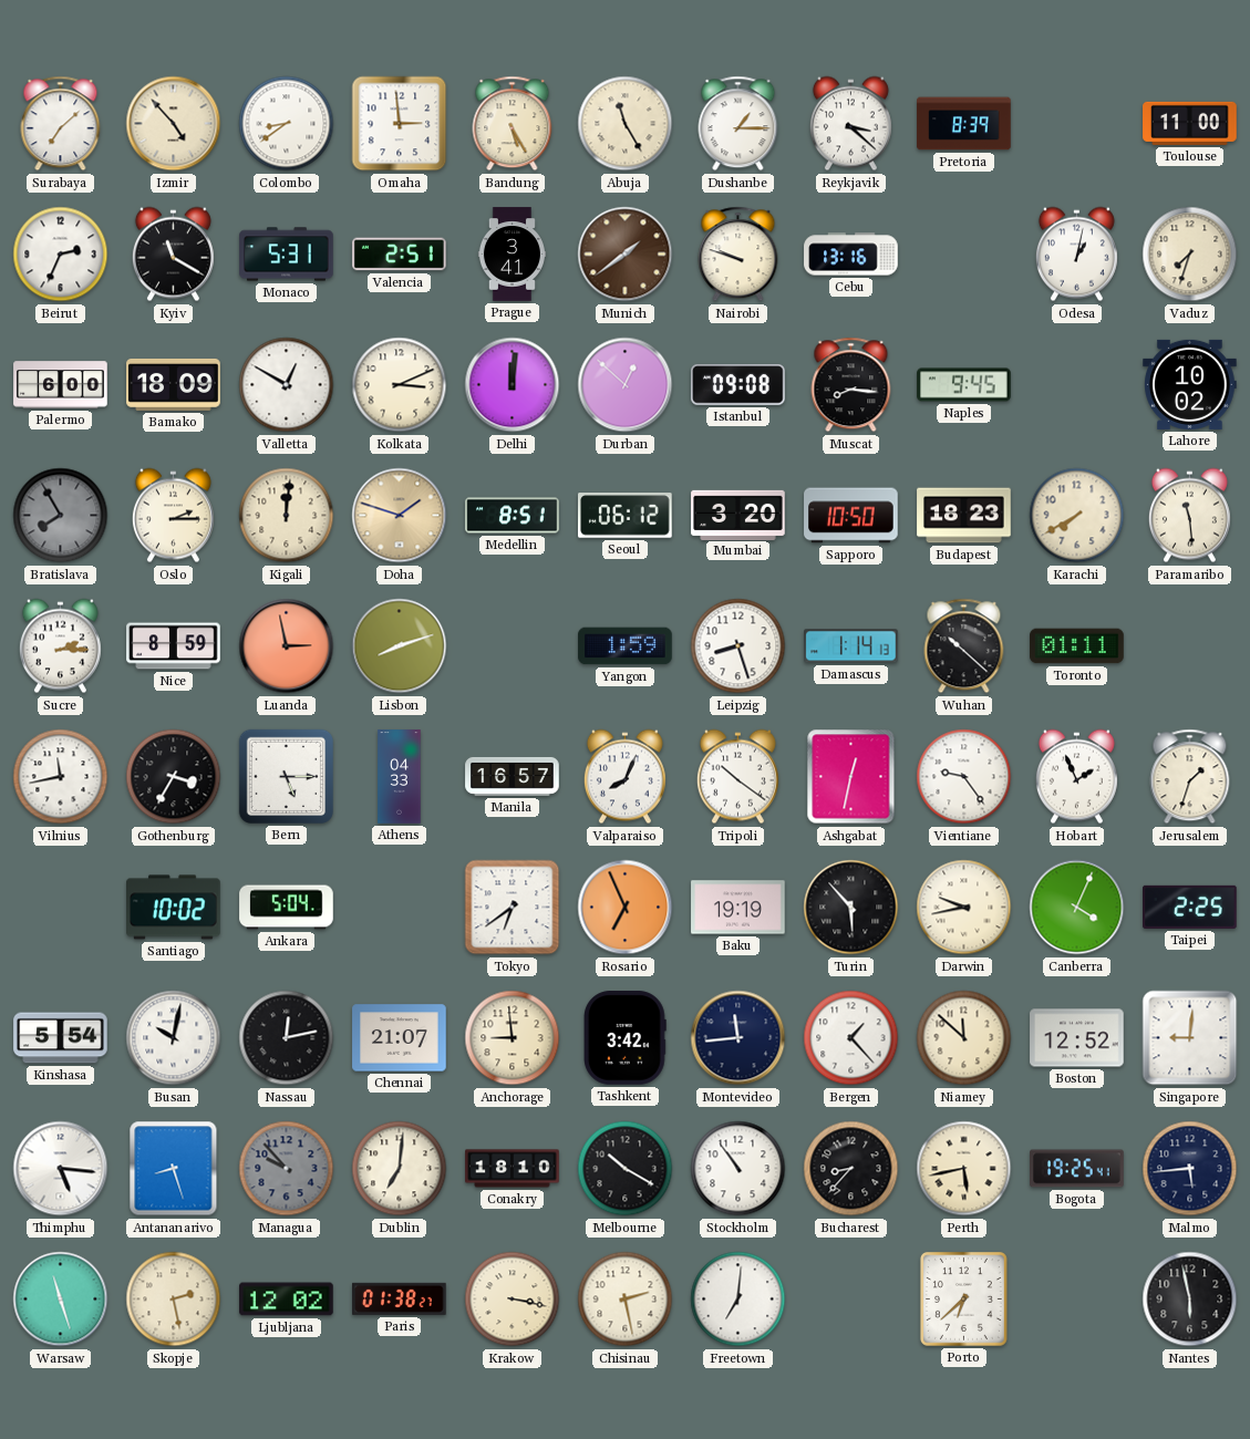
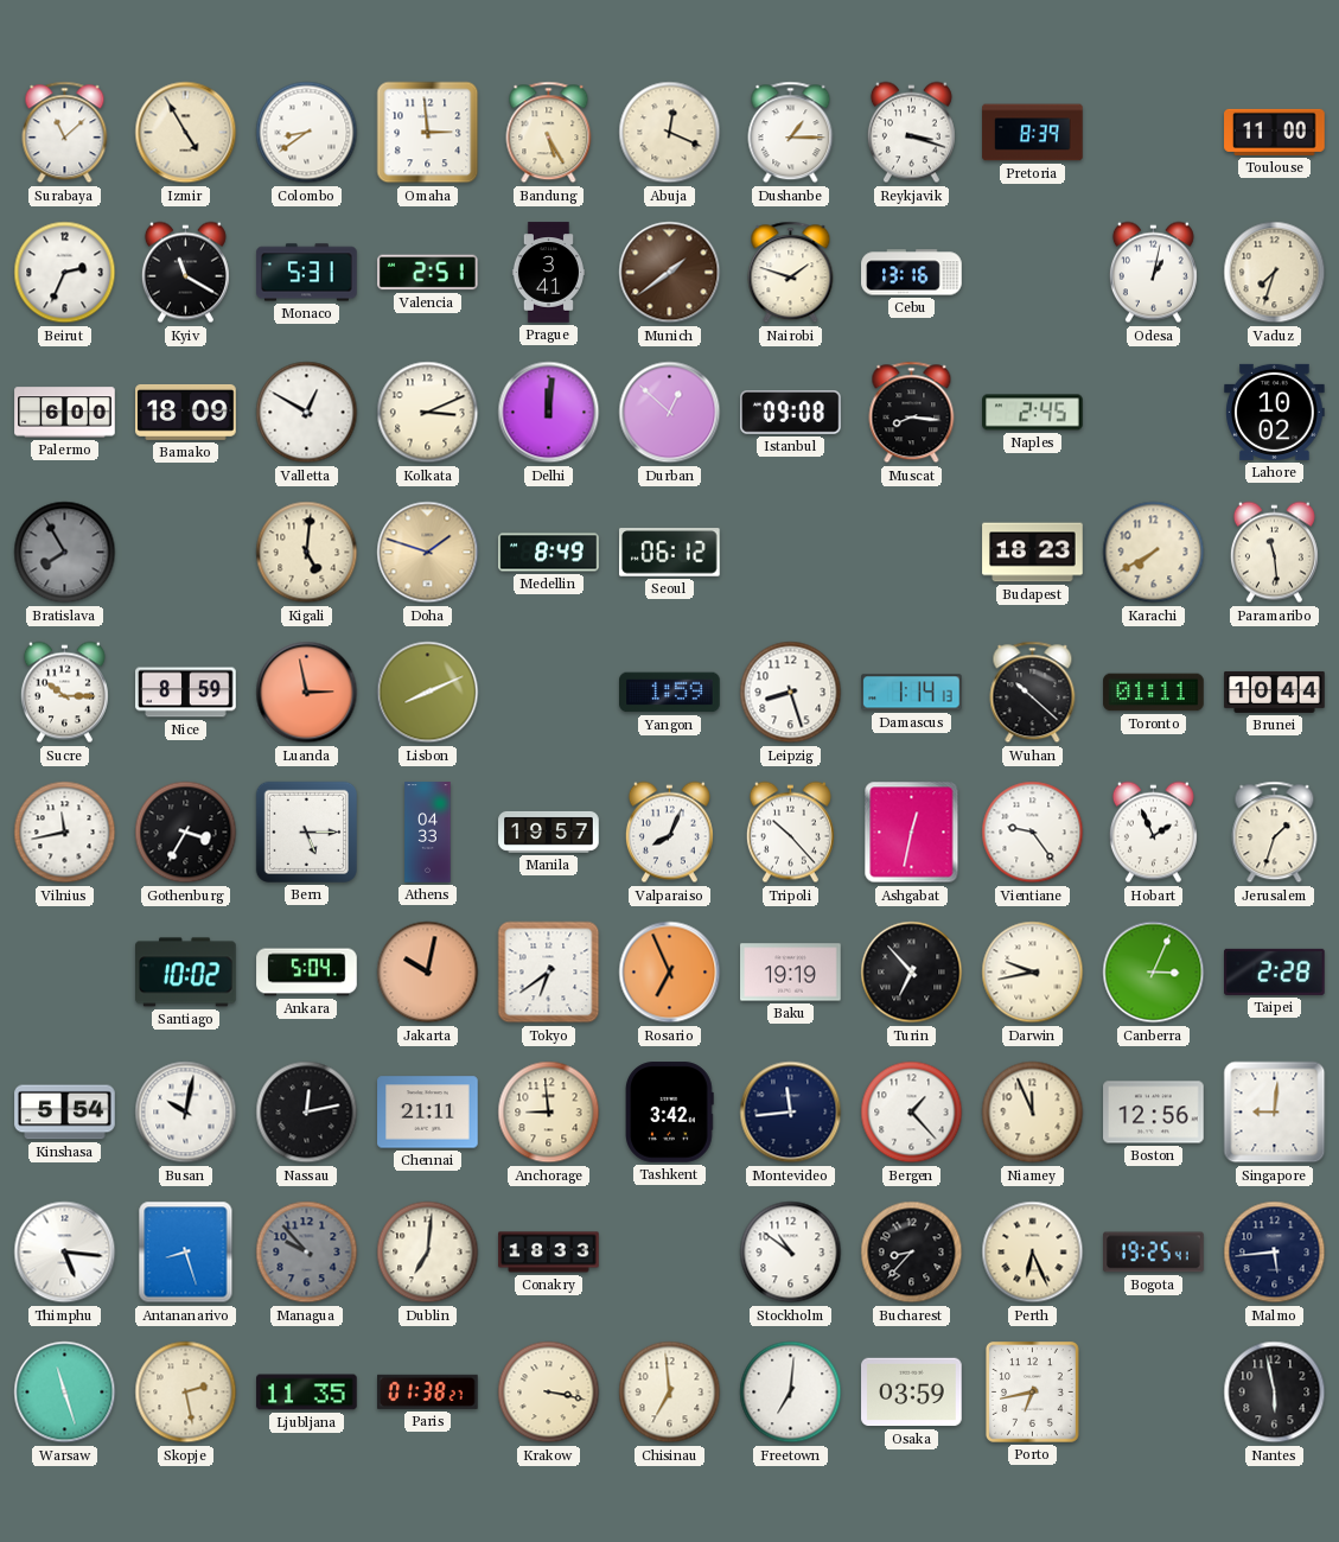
Surabaya: 7:08 -> 11:08 (65, 133)
Izmir: 4:53 -> 4:55 (186, 133)
Abuja: 11:25 -> 12:19 (670, 133)
Reykjavik: 3:22 -> 3:18 (911, 133)
Nairobi: 9:48 -> 1:48 (791, 273)
Naples: 9:45 -> 2:45 (1033, 413)
Oslo: 2:15 -> none (173, 516)
Kigali: 12:01 -> 5:01 (307, 553)
Medellin: 8:51 -> 8:49 (549, 553)
Mumbai: 3:20 -> none (738, 515)
Sapporo: 10:50 -> none (851, 516)
Sucre: 2:15 -> 10:15 (64, 693)
Lisbon: 8:12 -> 8:11 (428, 693)
Brunei: none -> 10:44 (1275, 692)
Manila: 16:57 -> 19:57 (549, 831)
Tripoli: 10:21 -> 10:23 (790, 833)
Jakarta: none -> 10:02 (428, 973)
Turin: 5:53 -> 6:53 (912, 973)
Canberra: 4:04 -> 3:04 (1154, 973)
Taipei: 2:25 -> 2:28 (1275, 971)
Chennai: 21:07 -> 21:11 (428, 1113)
Niamey: 11:52 -> 11:56 (1033, 1113)
Boston: 12:52 -> 12:56 (1154, 1113)
Conakry: 18:10 -> 18:33 (549, 1253)
Melbourne: 10:20 -> none (626, 1169)
Stockholm: 10:54 -> 10:51 (791, 1253)
Perth: 5:43 -> 6:26 (1033, 1253)
Ljubljana: 12:02 -> 11:35 (307, 1393)
Chisinau: 2:28 -> 6:59 (670, 1393)
Osaka: none -> 03:59 (912, 1393)
Porto: 6:38 -> 6:43 (1033, 1393)
